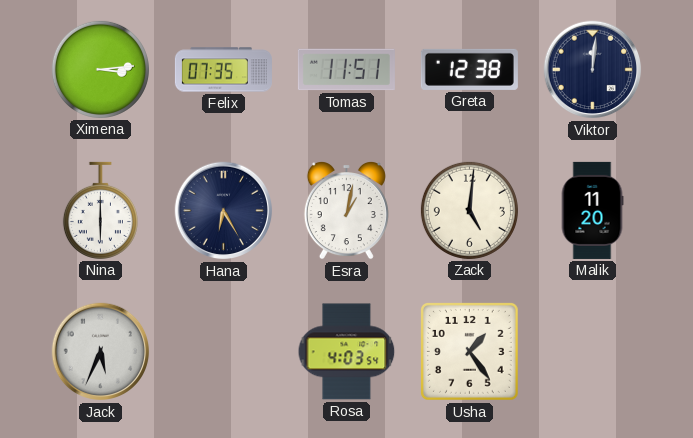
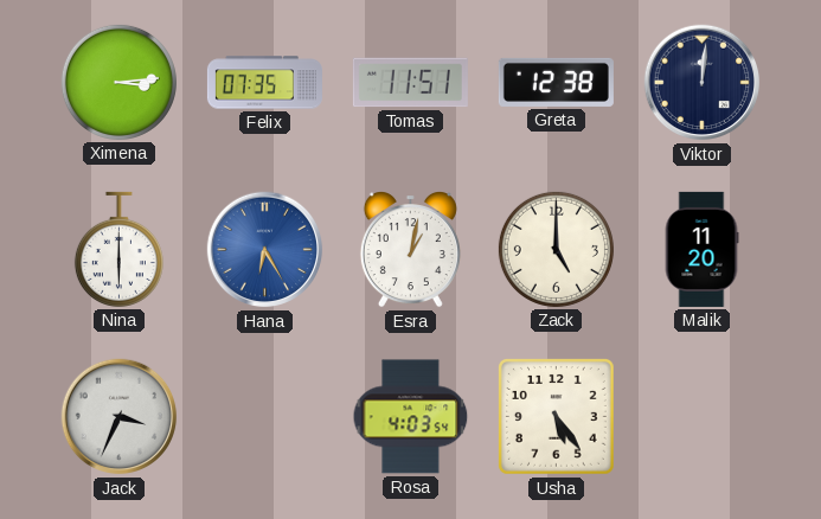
Hana dial: navy -> blue (265, 250)
Zack: 5:01 -> 5:00 (556, 249)
Jack: 5:34 -> 3:34 (120, 417)
Usha: 1:24 -> 5:24 (556, 416)
